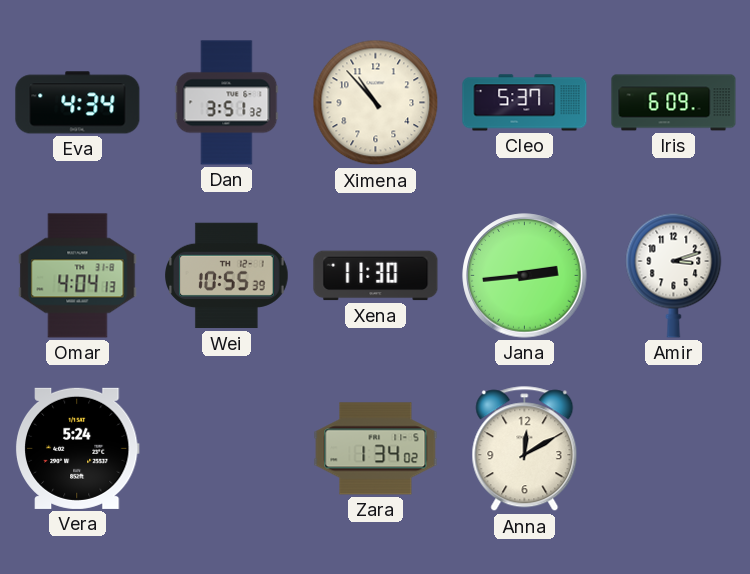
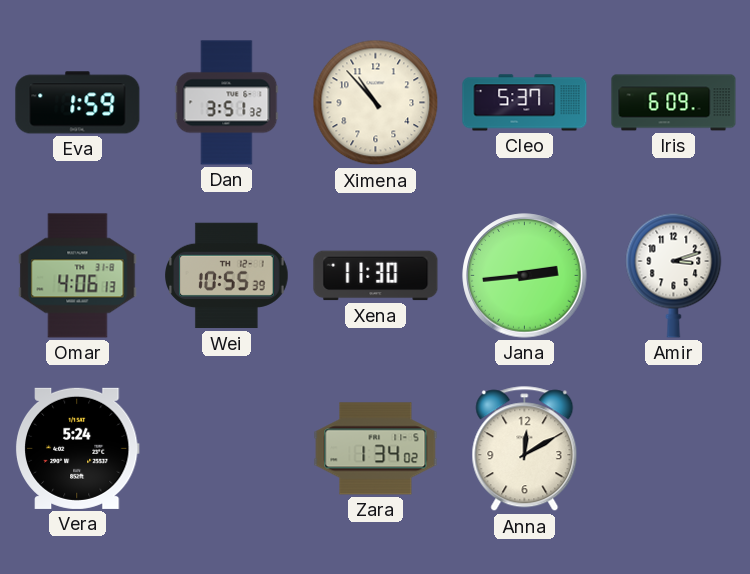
Eva: 4:34 -> 1:59 (78, 103)
Omar: 4:04 -> 4:06 (78, 276)
